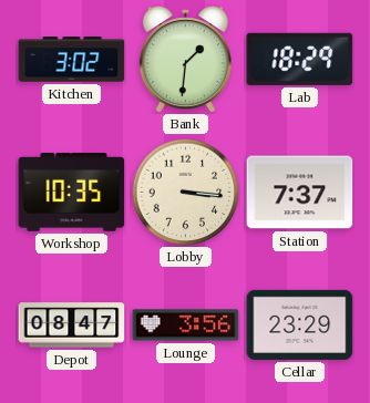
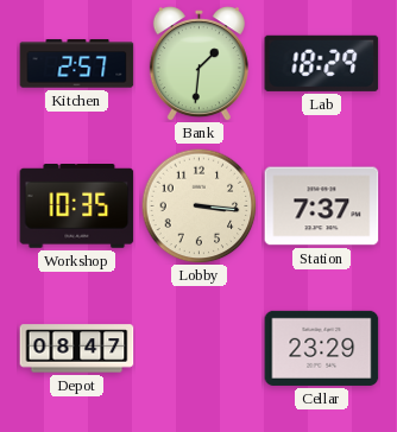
Kitchen: 3:02 -> 2:57 (77, 64)
Lounge: 3:56 -> none (186, 325)
